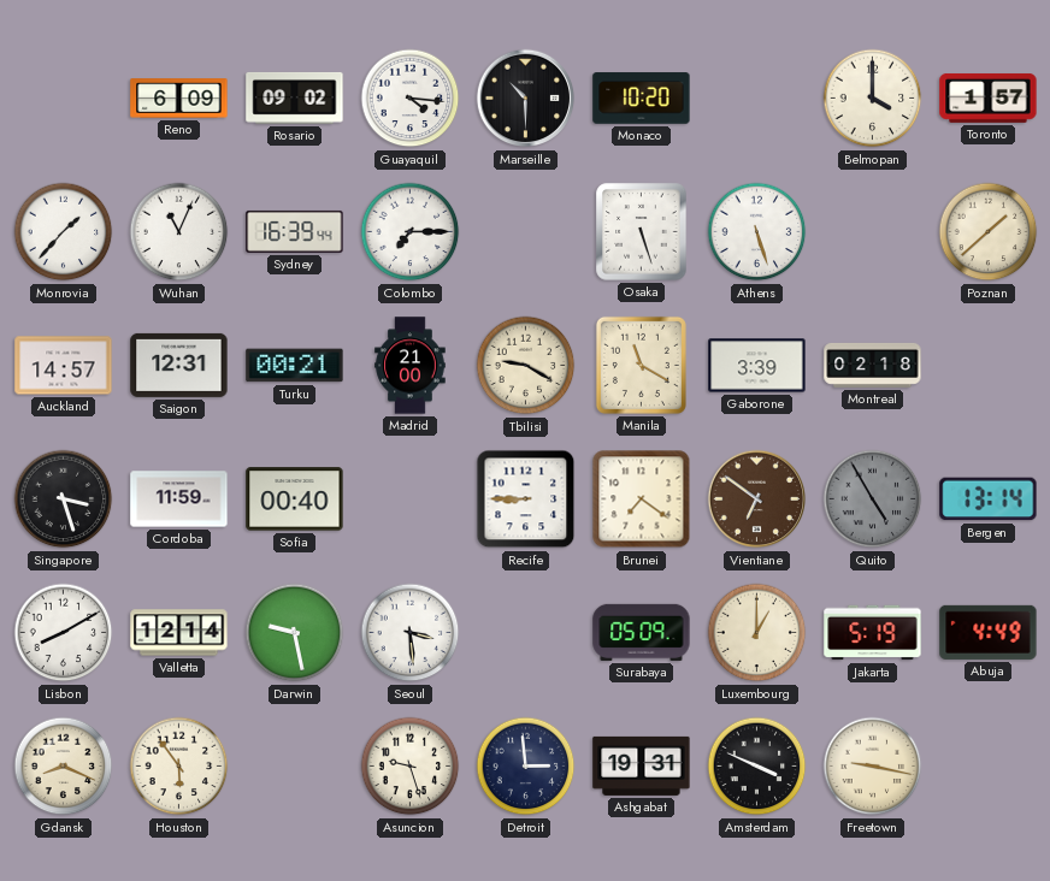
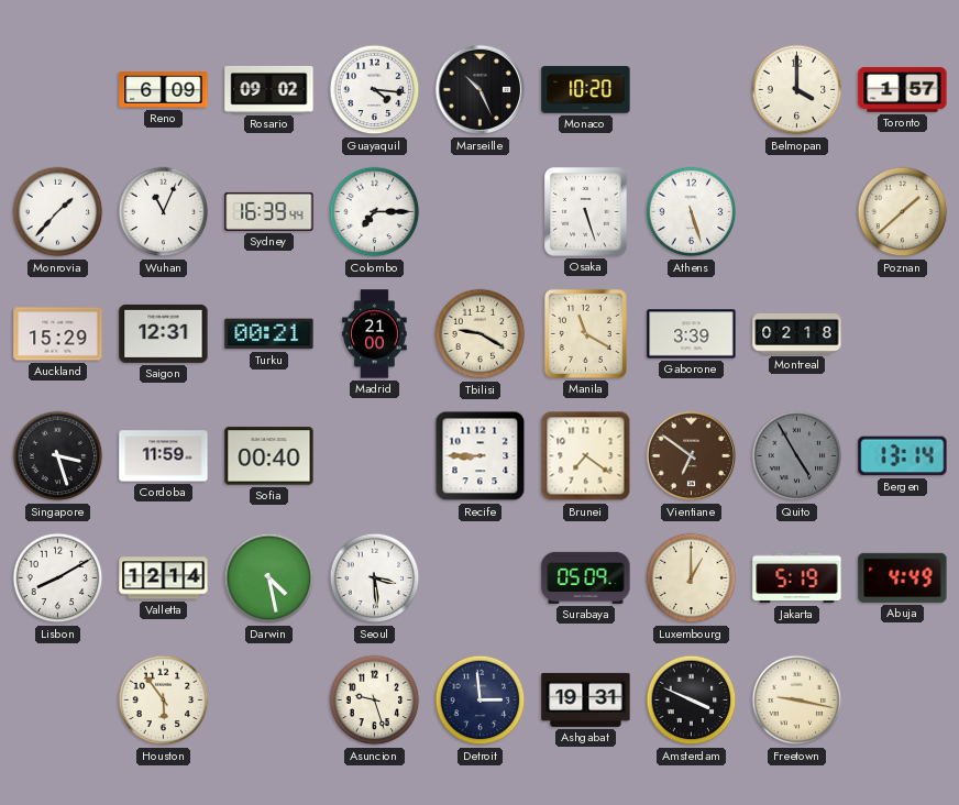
Marseille: 10:30 -> 10:26 (481, 90)
Auckland: 14:57 -> 15:29 (58, 334)
Darwin: 9:28 -> 4:28 (269, 578)
Gdansk: 8:19 -> none (64, 767)
